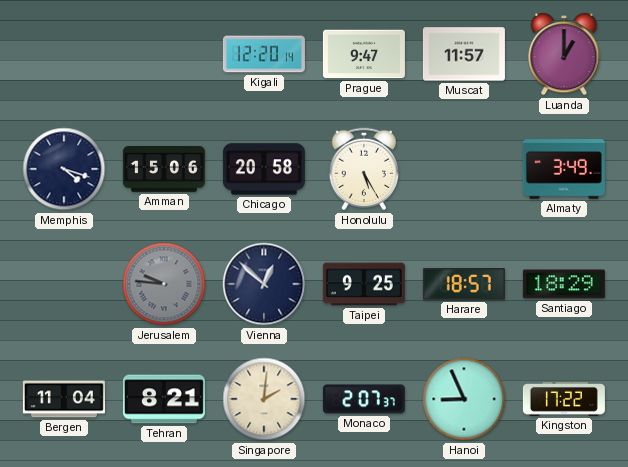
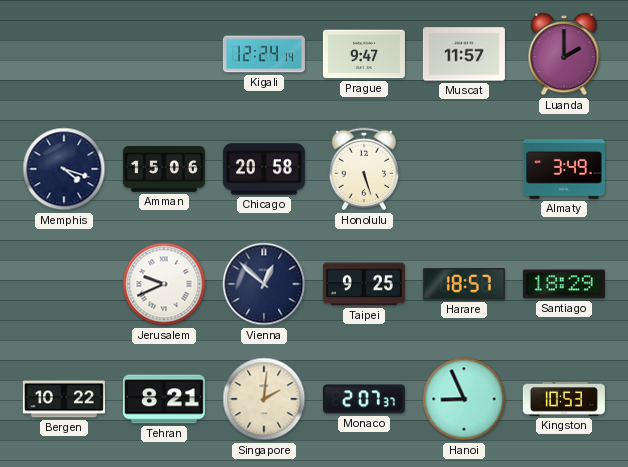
Kigali: 12:20 -> 12:24 (264, 54)
Luanda: 1:00 -> 2:00 (564, 54)
Honolulu: 5:25 -> 5:27 (364, 169)
Jerusalem: 9:46 -> 9:41 (164, 284)
Jerusalem dial: grey -> white (164, 284)
Bergen: 11:04 -> 10:22 (64, 399)
Kingston: 17:22 -> 10:53 (564, 400)
